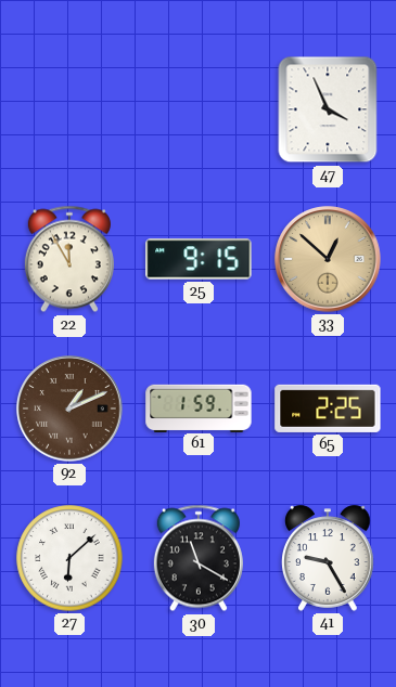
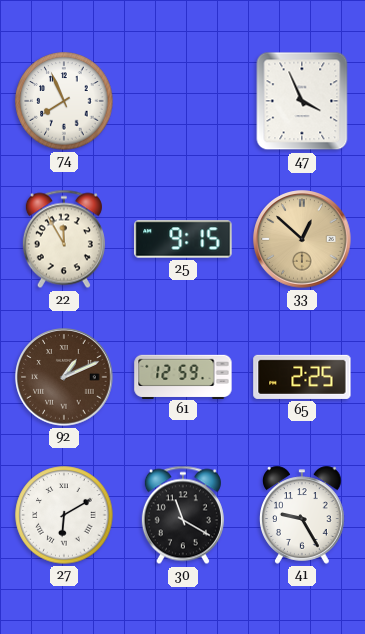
74: none -> 7:56 (64, 101)
61: 1:59 -> 12:59 (183, 376)
27: 6:08 -> 6:10 (64, 515)
